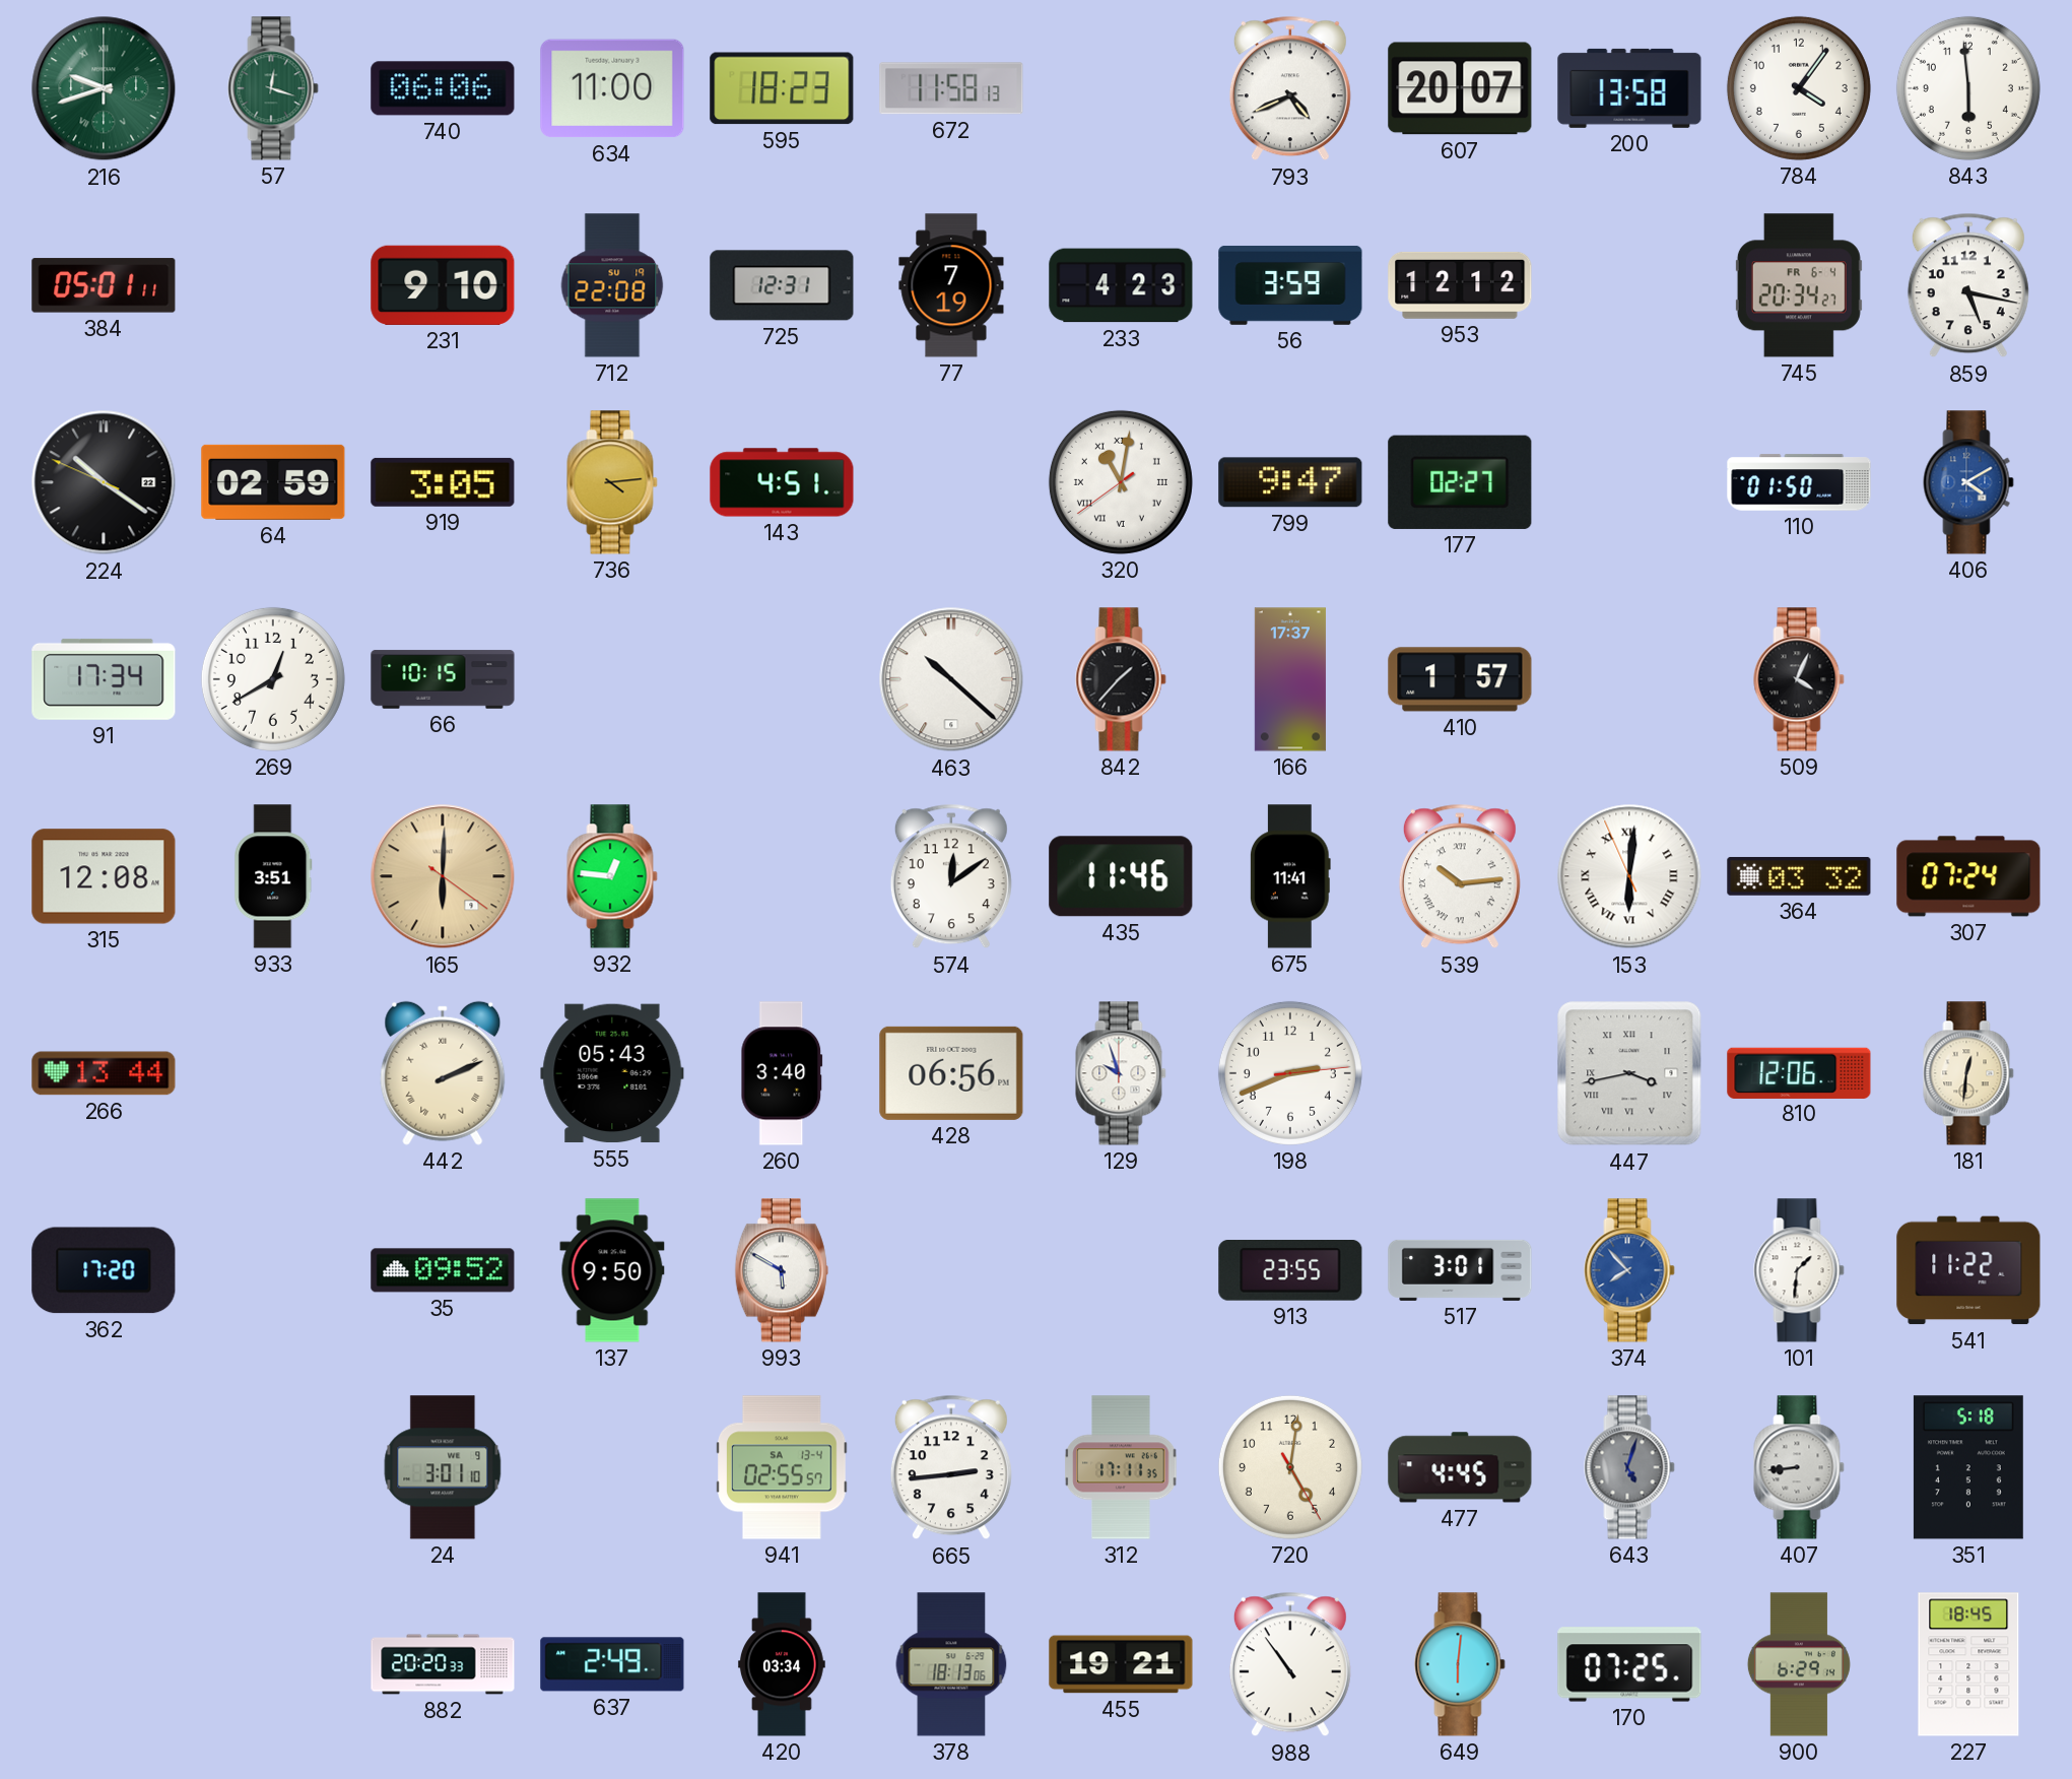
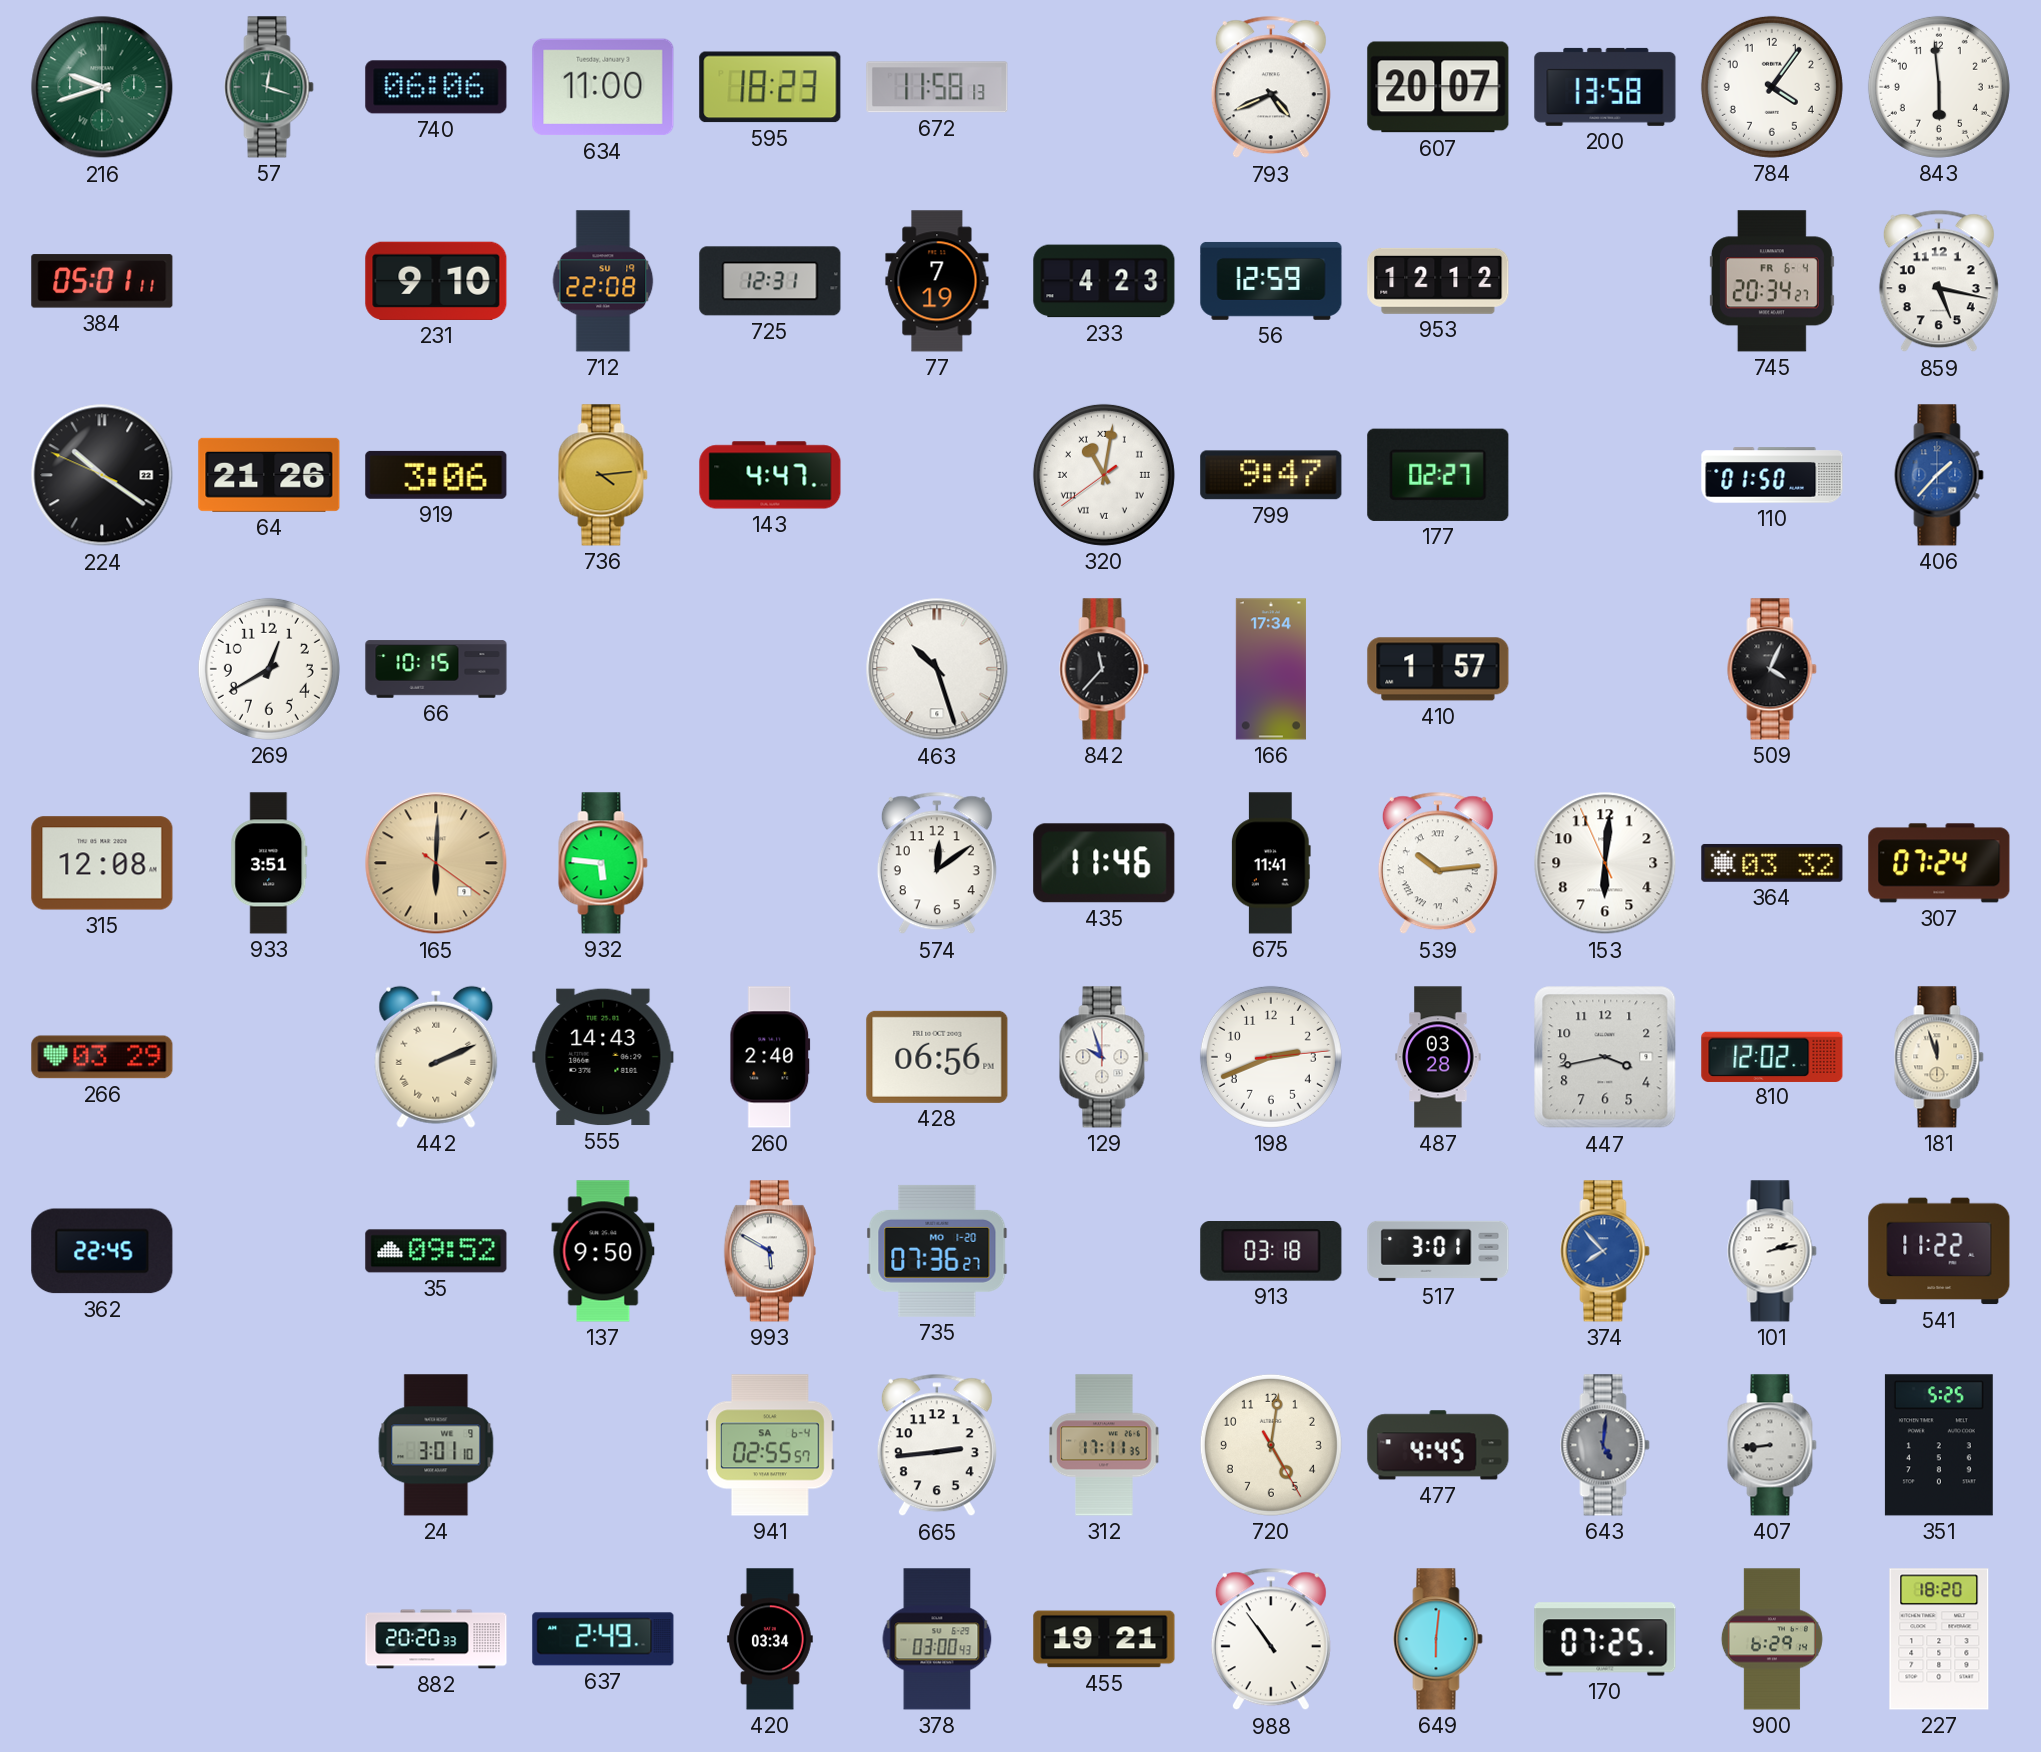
56: 3:59 -> 12:59 (1271, 281)
64: 02:59 -> 21:26 (269, 475)
919: 3:05 -> 3:06 (436, 475)
143: 4:51 -> 4:47 (770, 475)
406: 4:10 -> 1:37 (1939, 475)
91: 17:34 -> none (104, 679)
463: 10:22 -> 10:27 (937, 669)
842: 1:37 -> 11:37 (1104, 669)
166: 17:37 -> 17:34 (1271, 669)
932: 12:46 -> 5:46 (603, 863)
153 numerals: Roman -> Arabic (1605, 863)
266: 13:44 -> 03:29 (102, 1057)
555: 05:43 -> 14:43 (603, 1057)
260: 3:40 -> 2:40 (770, 1057)
487: none -> 03:28 (1438, 1057)
447 numerals: Roman -> Arabic (1605, 1057)
810: 12:06 -> 12:02 (1772, 1056)
181: 12:31 -> 11:57 (1939, 1057)
362: 17:20 -> 22:45 (102, 1251)
735: none -> 07:36 (937, 1251)
913: 23:55 -> 03:18 (1271, 1252)
101: 1:31 -> 2:13 (1772, 1251)
941 date: SA 13-4 -> SA 6-4 (771, 1445)
643: 5:03 -> 5:01 (1605, 1445)
351: 5:18 -> 5:25 (1939, 1445)
378: 18:13 -> 03:00 (937, 1639)
227: 18:45 -> 18:20 (1939, 1639)
